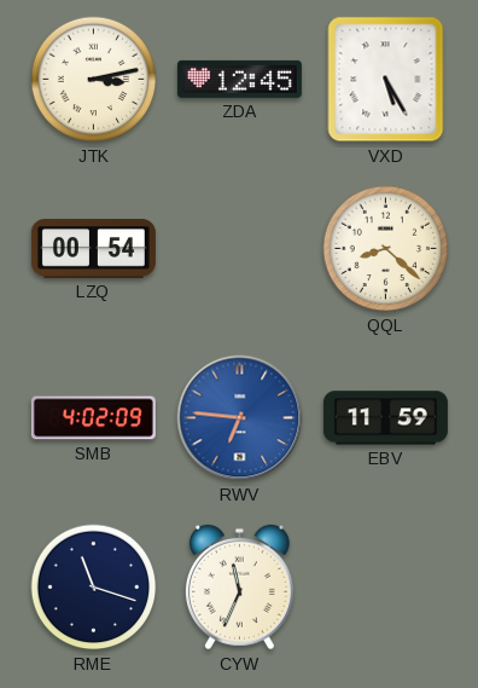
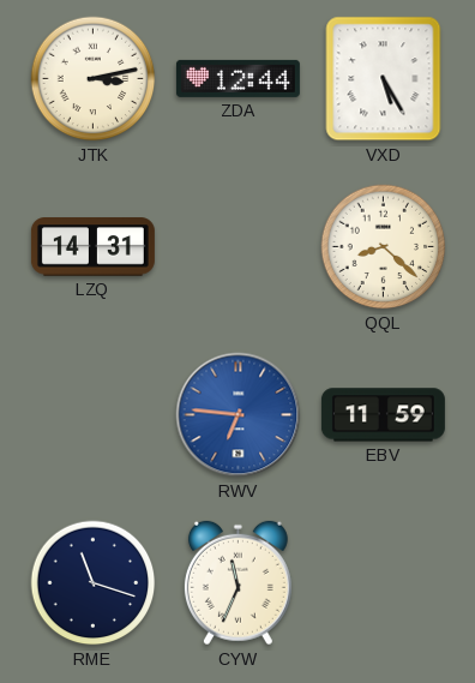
ZDA: 12:45 -> 12:44 (237, 78)
LZQ: 00:54 -> 14:31 (92, 247)
SMB: 4:02 -> none (93, 418)
